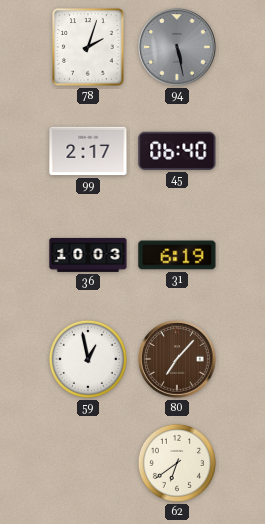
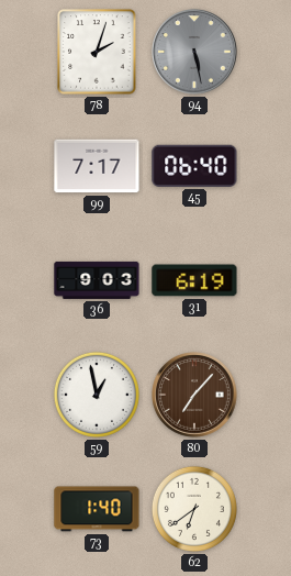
99: 2:17 -> 7:17 (97, 166)
36: 10:03 -> 9:03 (97, 280)
73: none -> 1:40 (97, 509)
